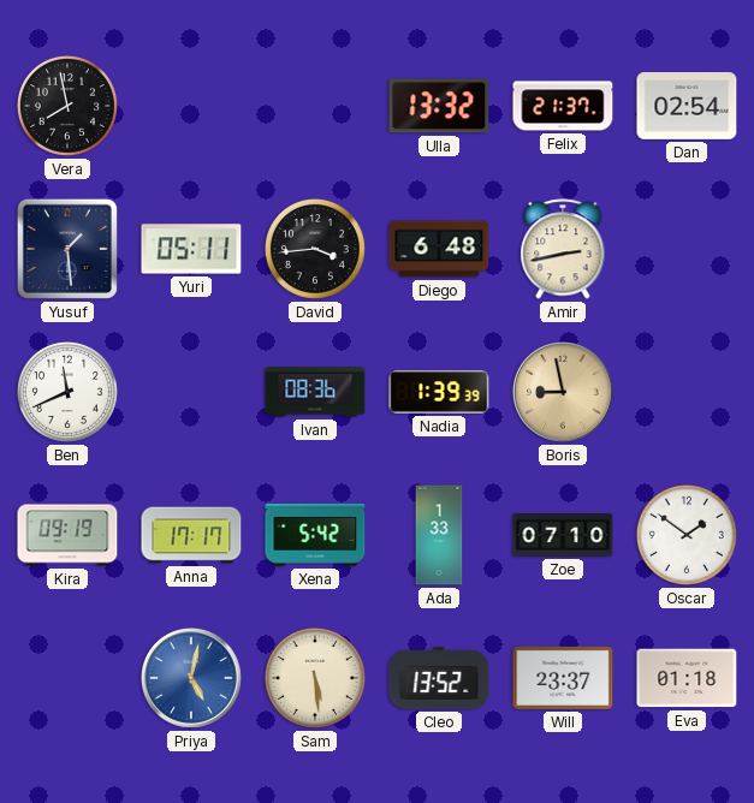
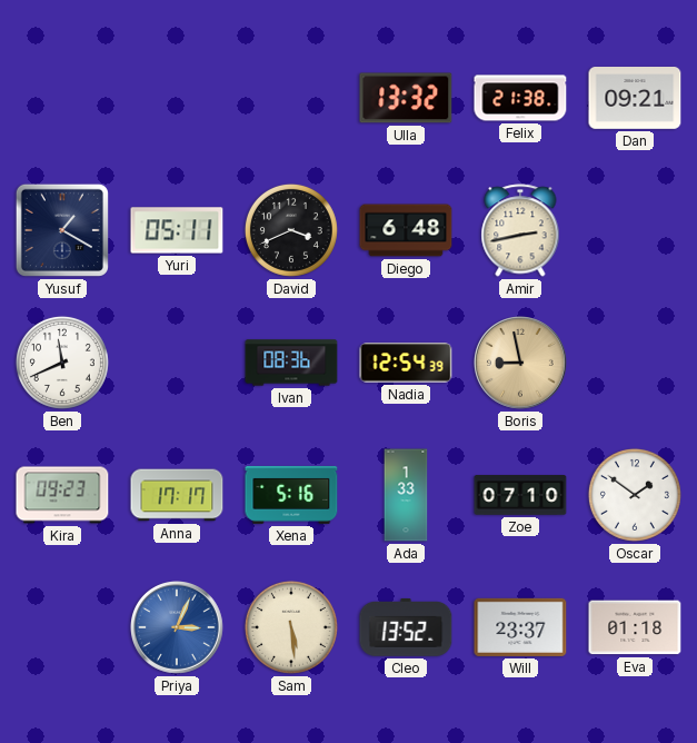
Vera: 7:58 -> none (67, 106)
Felix: 21:37 -> 21:38 (520, 98)
Dan: 02:54 -> 09:21 (635, 98)
Yusuf: 1:29 -> 1:20 (62, 230)
David: 3:44 -> 3:41 (291, 230)
Nadia: 1:39 -> 12:54 (406, 363)
Kira: 09:19 -> 09:23 (62, 495)
Xena: 5:42 -> 5:16 (291, 495)
Priya: 5:02 -> 3:04 (178, 628)
